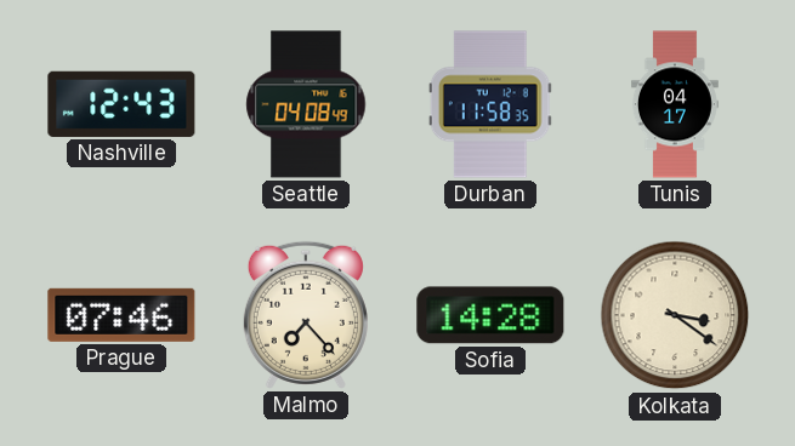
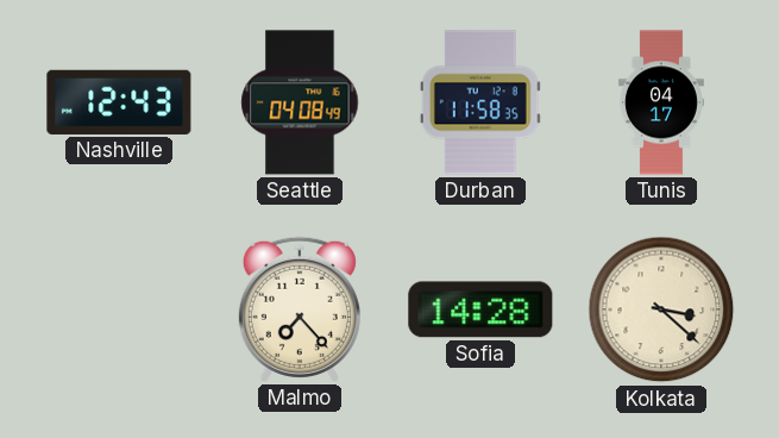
Prague: 07:46 -> none (121, 315)
Kolkata: 3:21 -> 3:22 (661, 309)
